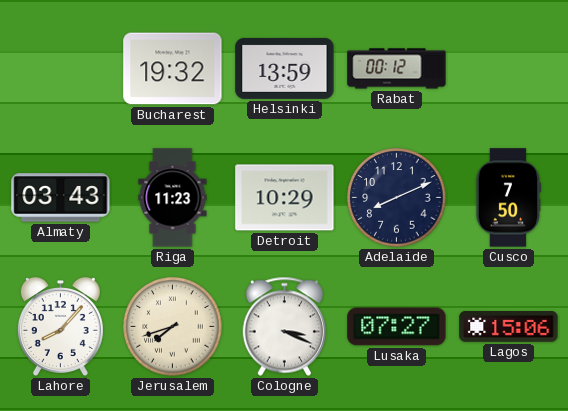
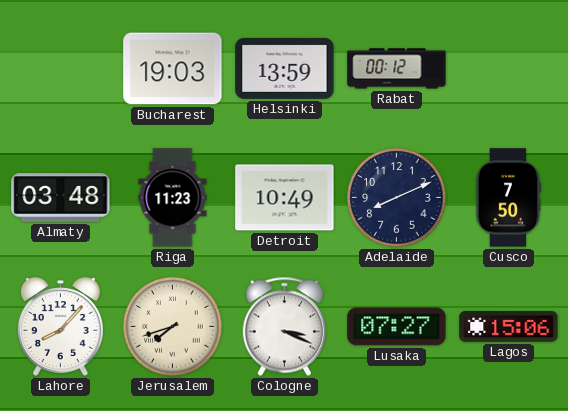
Bucharest: 19:32 -> 19:03 (173, 69)
Almaty: 03:43 -> 03:48 (61, 198)
Detroit: 10:29 -> 10:49 (285, 198)
